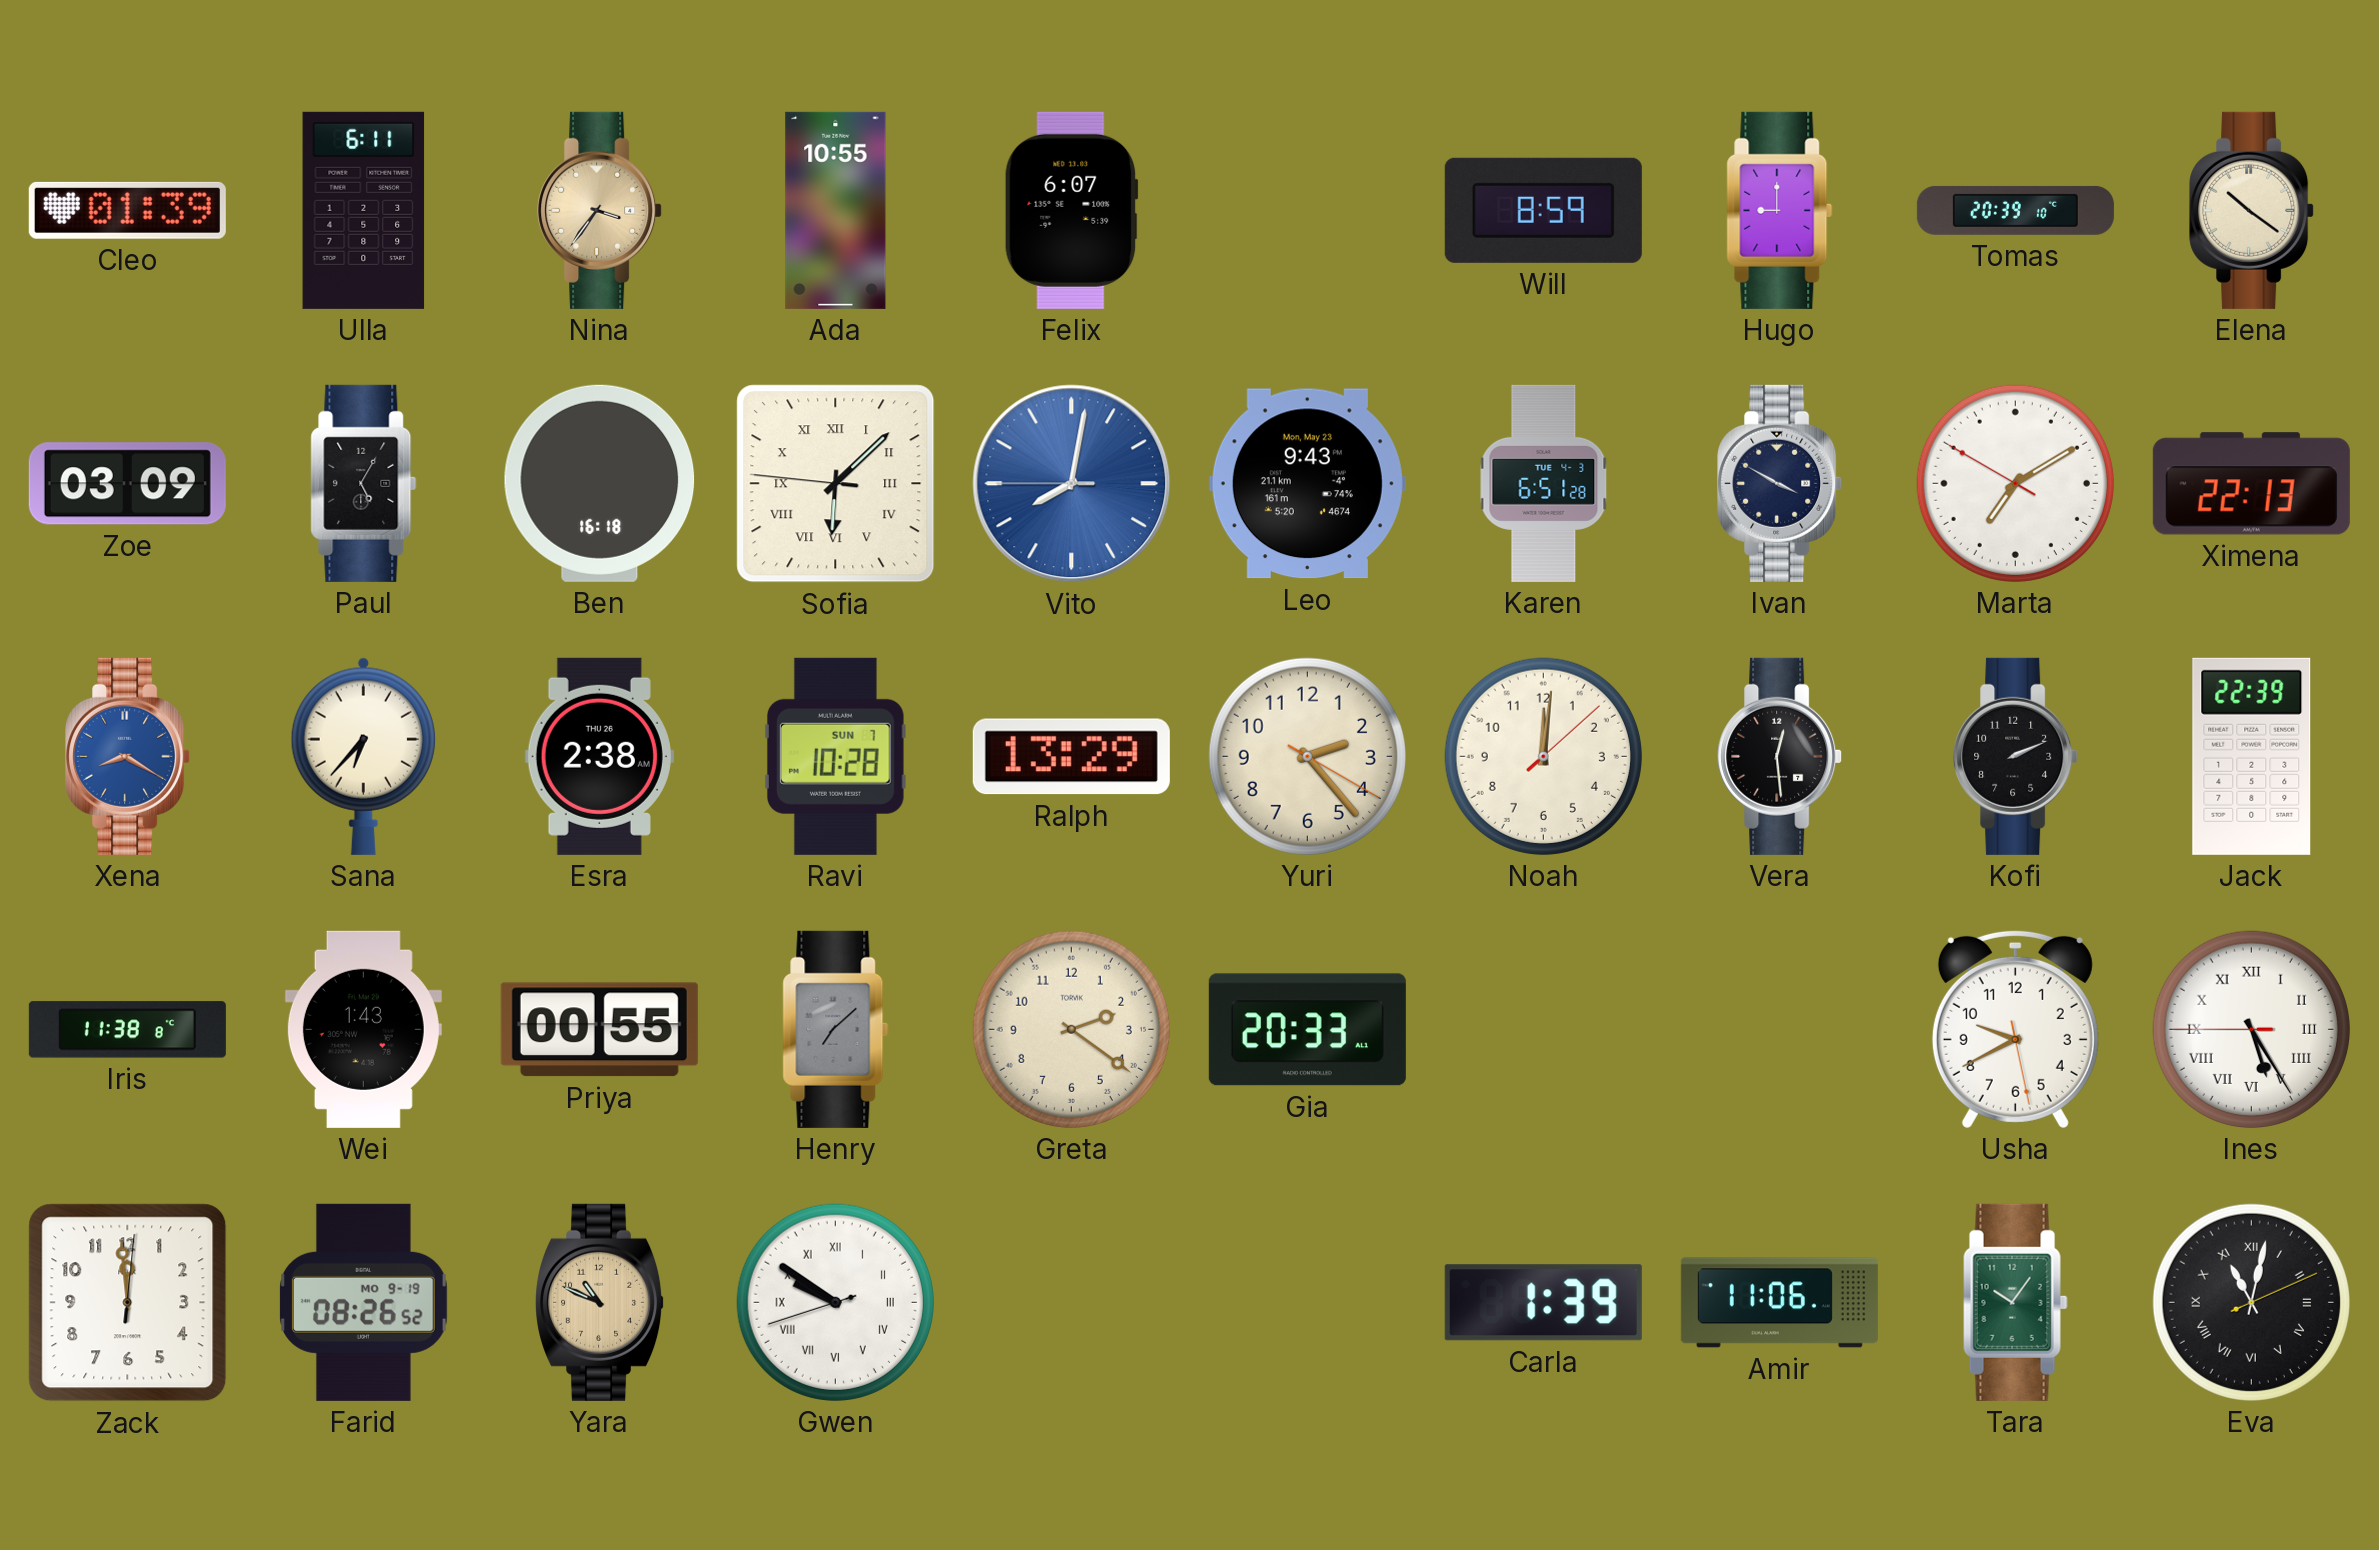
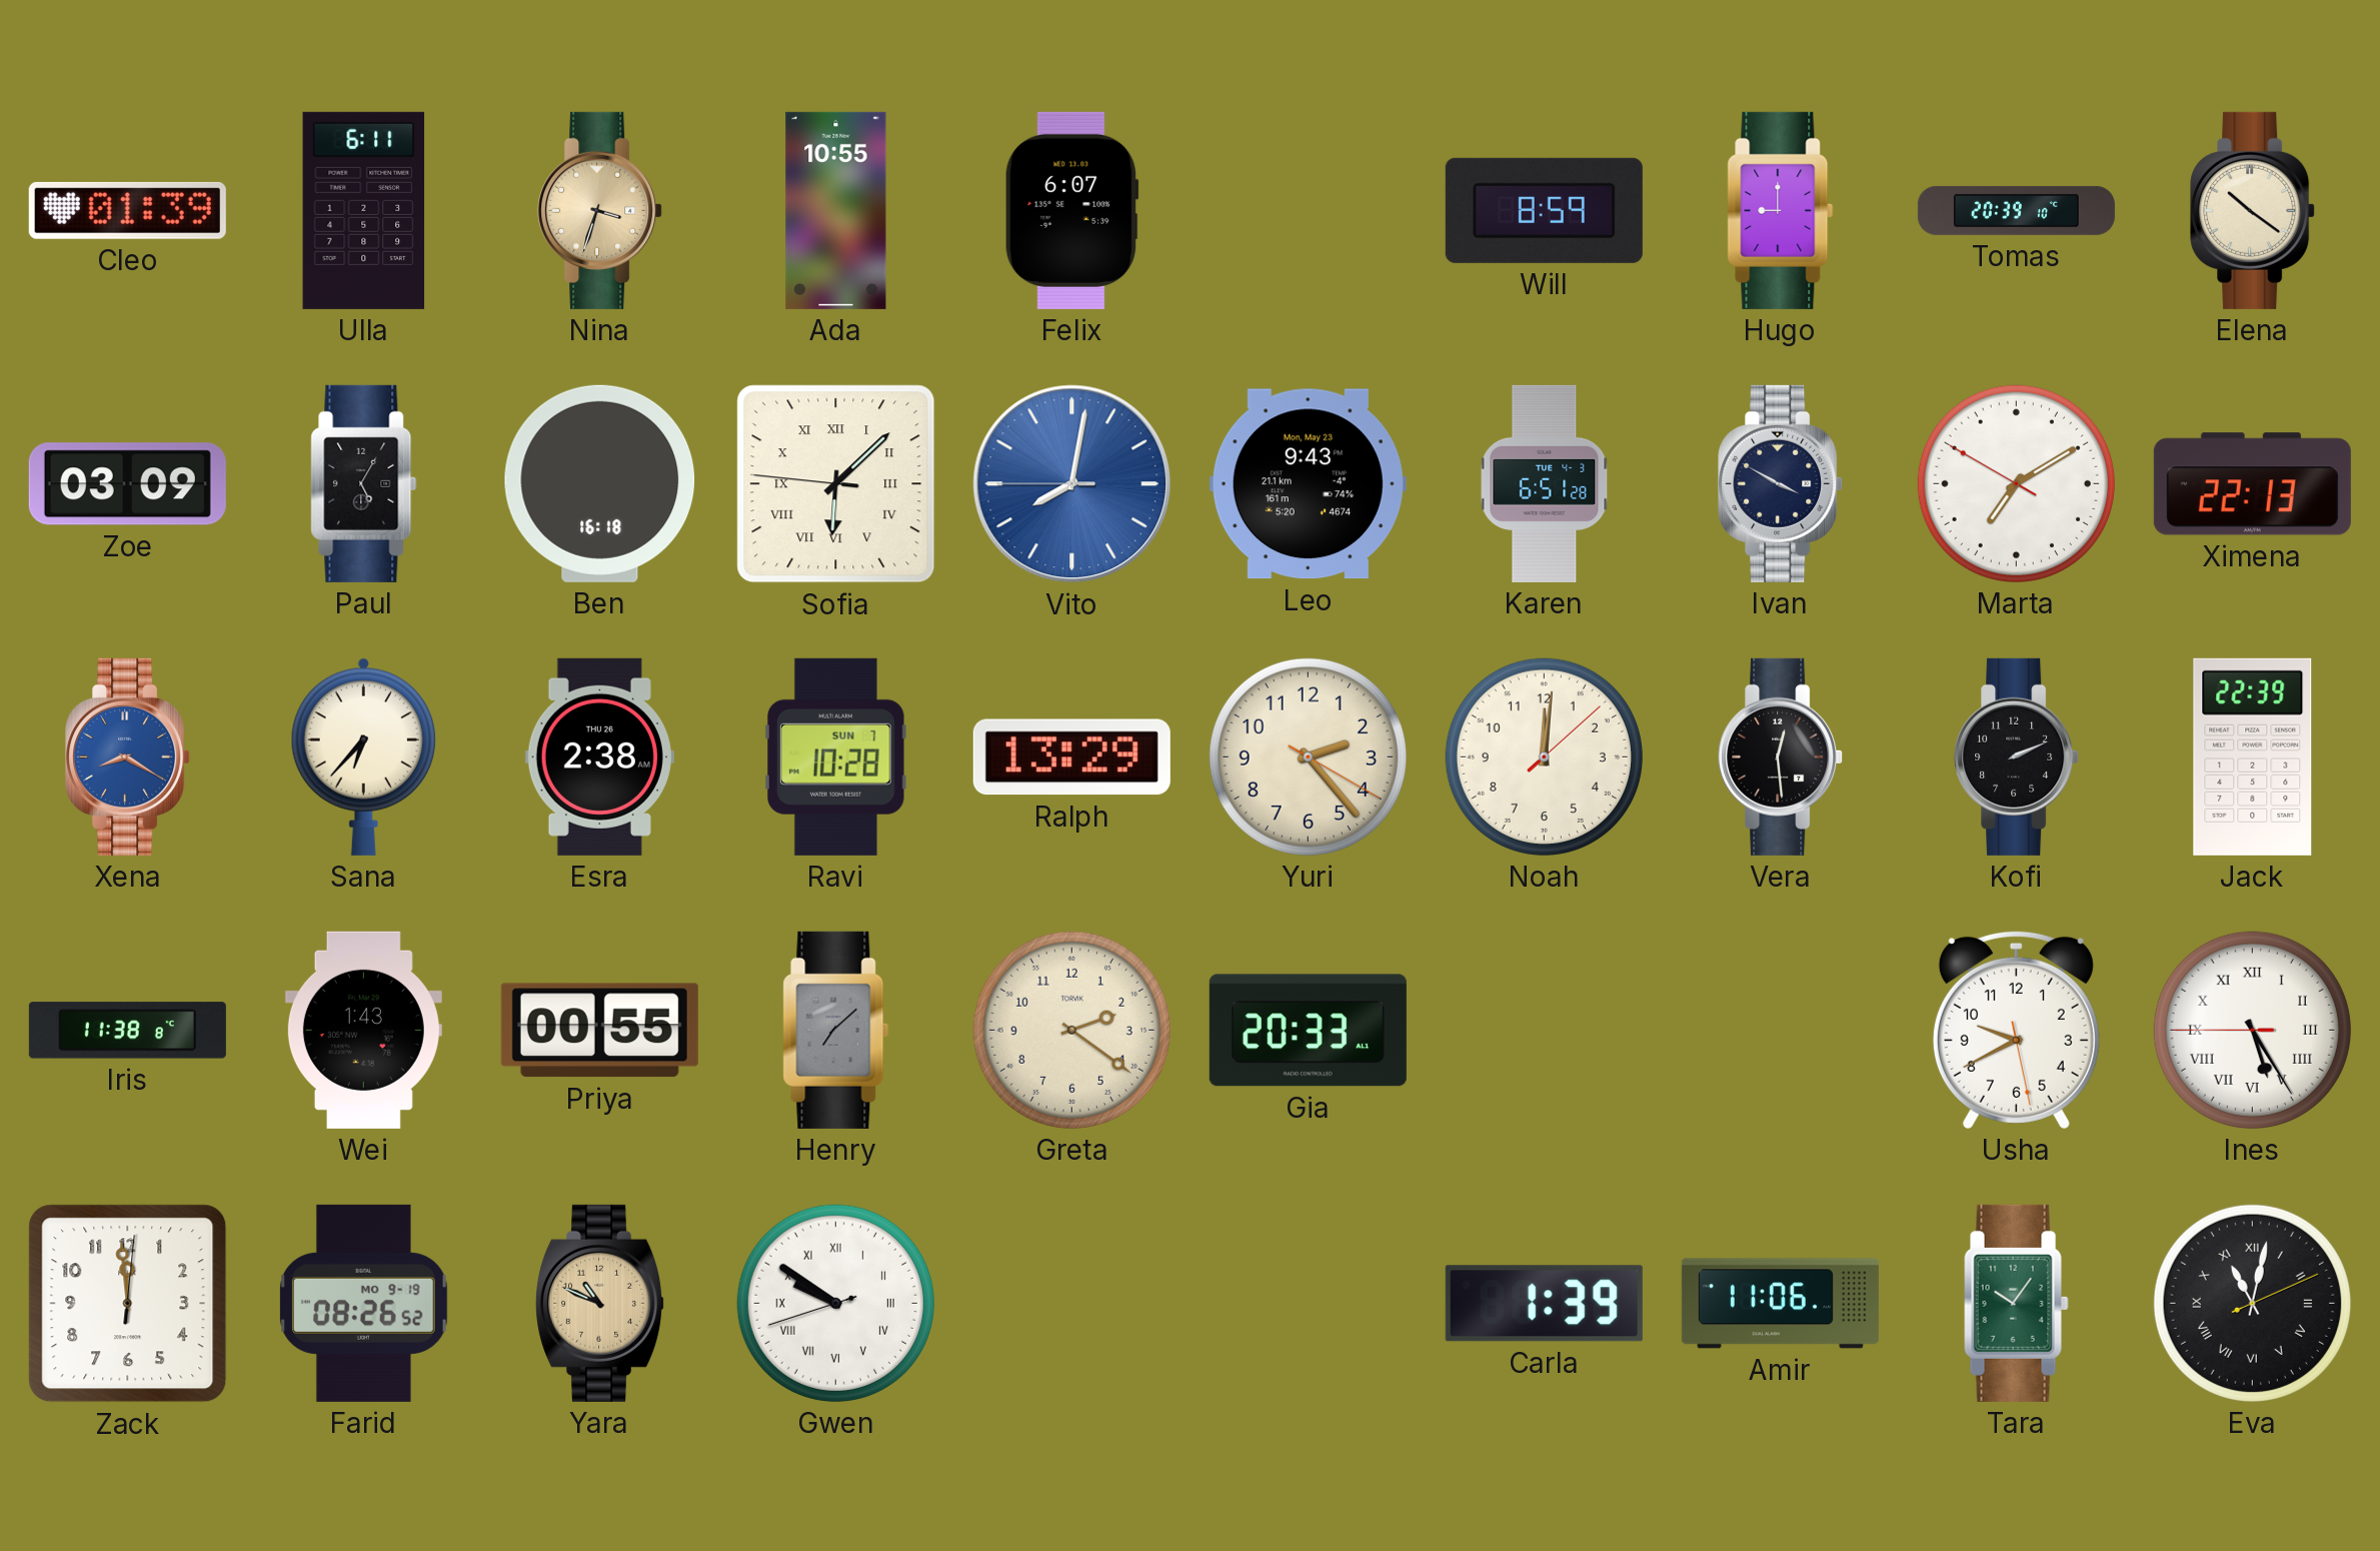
Nina: 3:36 -> 3:33 (600, 210)
